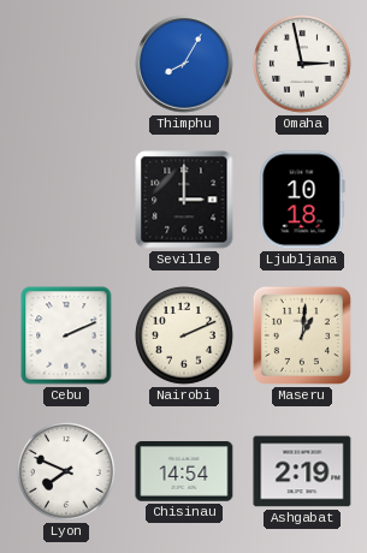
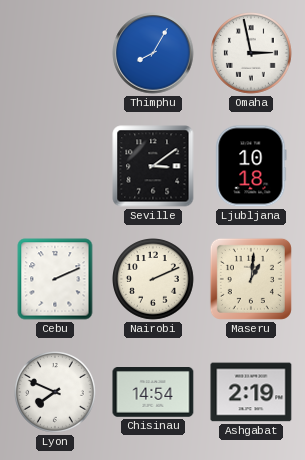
Seville: 3:00 -> 3:09 (153, 166)
